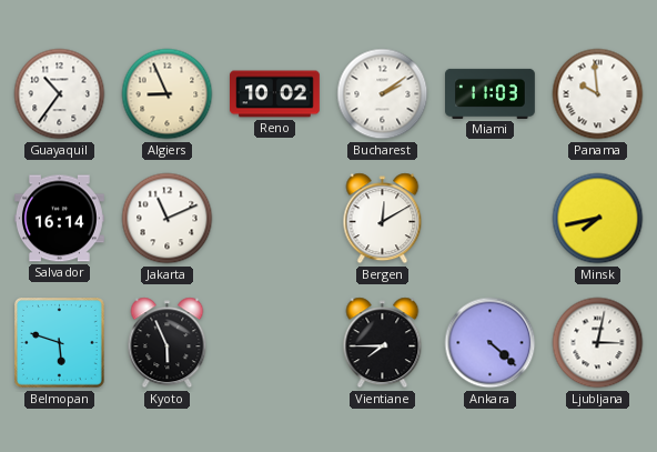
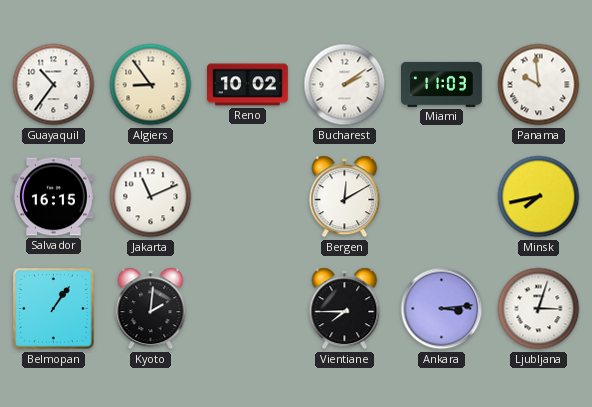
Algiers: 8:56 -> 8:54 (151, 85)
Salvador: 16:14 -> 16:15 (54, 197)
Belmopan: 5:48 -> 1:06 (54, 309)
Kyoto: 5:56 -> 2:01 (151, 309)
Ankara: 4:22 -> 3:14 (442, 309)
Ljubljana: 3:02 -> 3:03 (539, 309)
